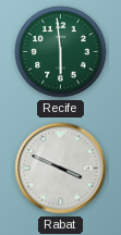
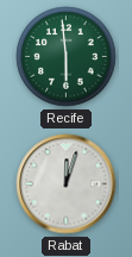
Rabat: 3:49 -> 12:03 (67, 184)
